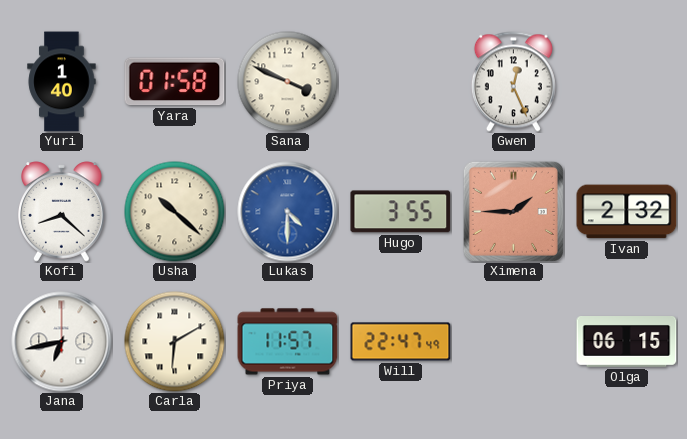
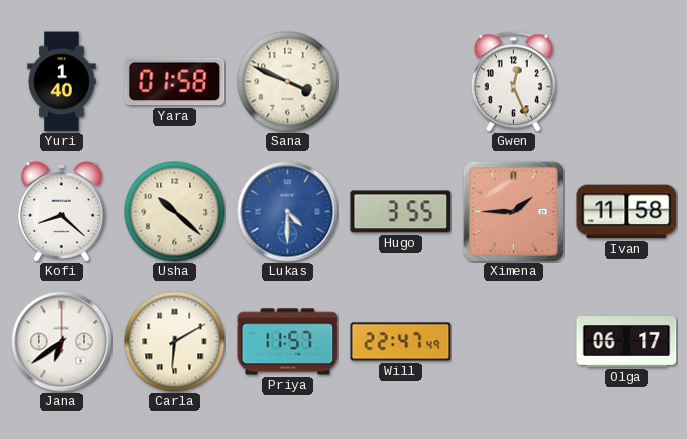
Ivan: 2:32 -> 11:58 (627, 212)
Jana: 6:43 -> 6:39 (62, 342)
Olga: 06:15 -> 06:17 (627, 342)
